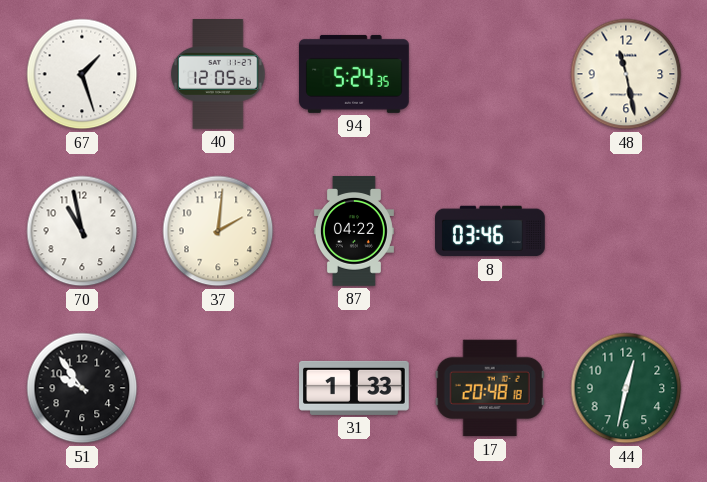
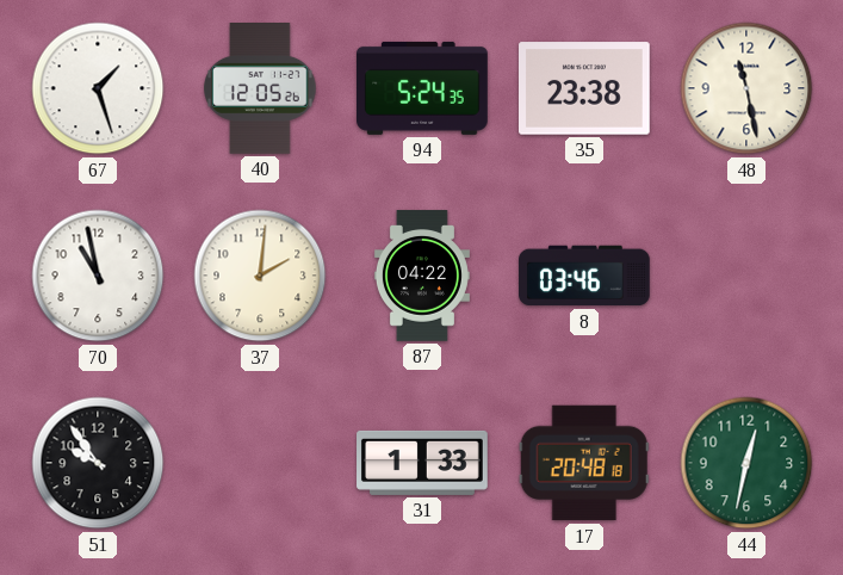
35: none -> 23:38 (585, 88)
